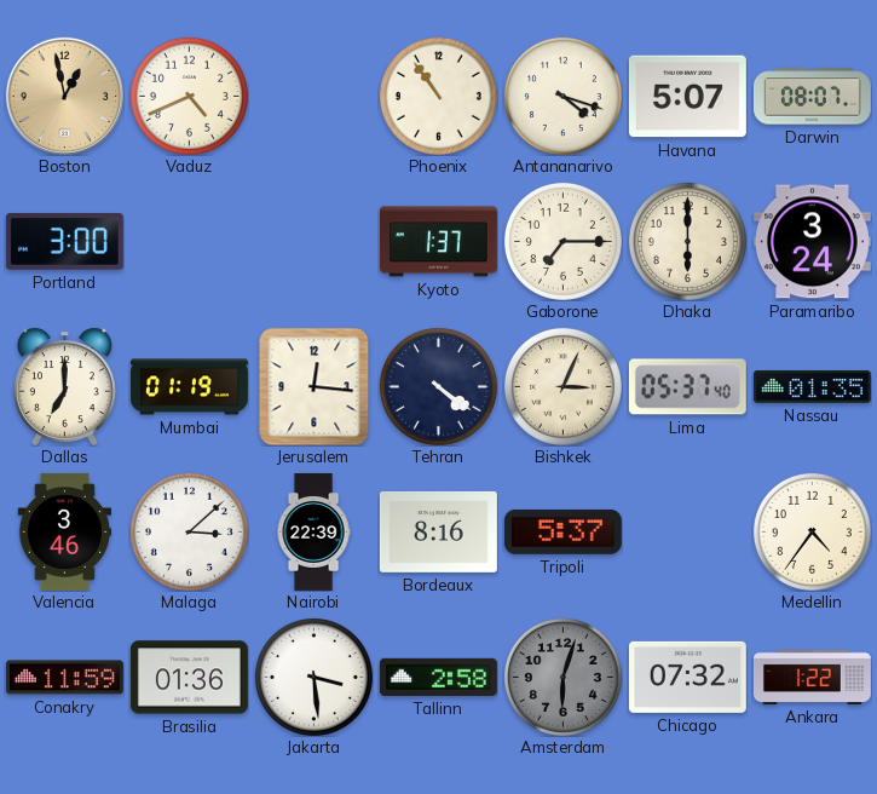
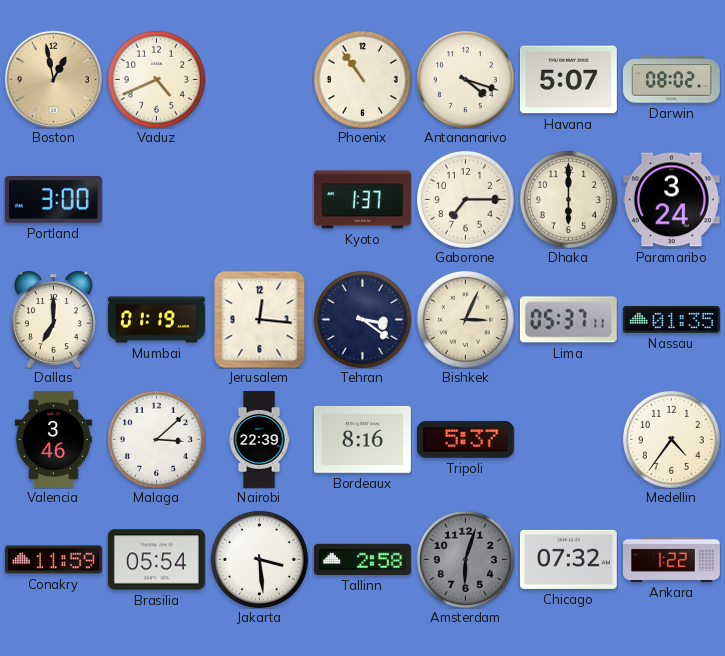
Darwin: 08:07 -> 08:02 (671, 80)
Tehran: 4:21 -> 3:21 (362, 319)
Lima: 05:37:40 -> 05:37:11 (568, 320)
Brasilia: 01:36 -> 05:54 (156, 560)
